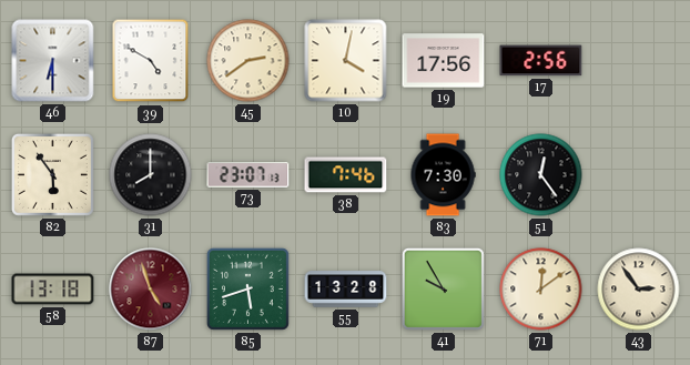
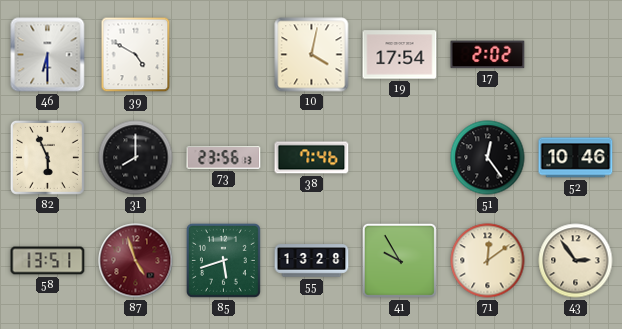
45: 2:39 -> none (248, 61)
19: 17:56 -> 17:54 (400, 55)
17: 2:56 -> 2:02 (488, 55)
82: 5:54 -> 5:56 (47, 157)
73: 23:07 -> 23:56 (224, 158)
83: 7:30 -> none (443, 175)
52: none -> 10:46 (576, 158)
58: 13:18 -> 13:51 (48, 261)
